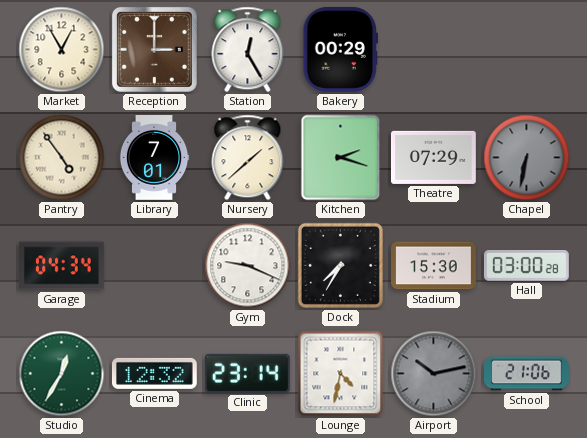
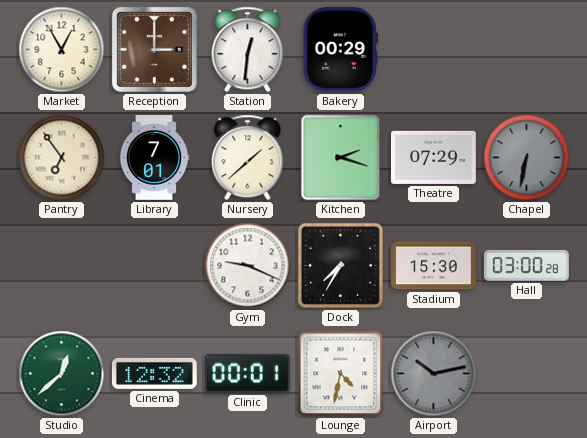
Station: 12:25 -> 12:31 (248, 50)
Pantry: 4:54 -> 6:54 (62, 158)
Garage: 04:34 -> none (62, 266)
Studio: 12:35 -> 12:38 (62, 374)
Clinic: 23:14 -> 00:01 (247, 373)
School: 21:06 -> none (527, 374)
